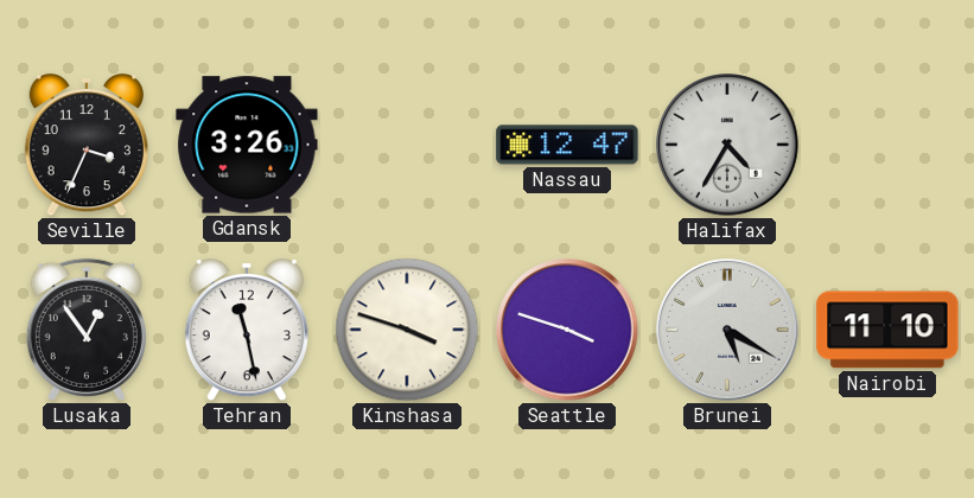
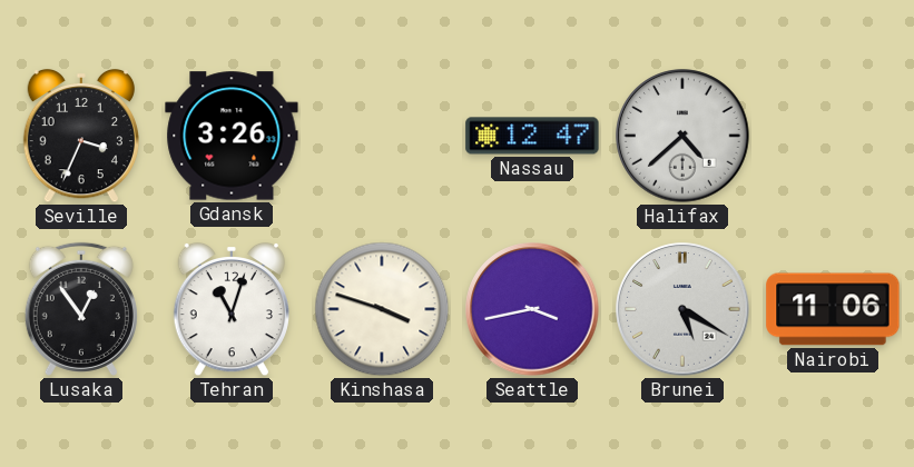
Halifax: 4:35 -> 4:38 (682, 136)
Tehran: 11:28 -> 11:03 (230, 309)
Seattle: 3:48 -> 3:43 (532, 309)
Nairobi: 11:10 -> 11:06 (833, 309)
